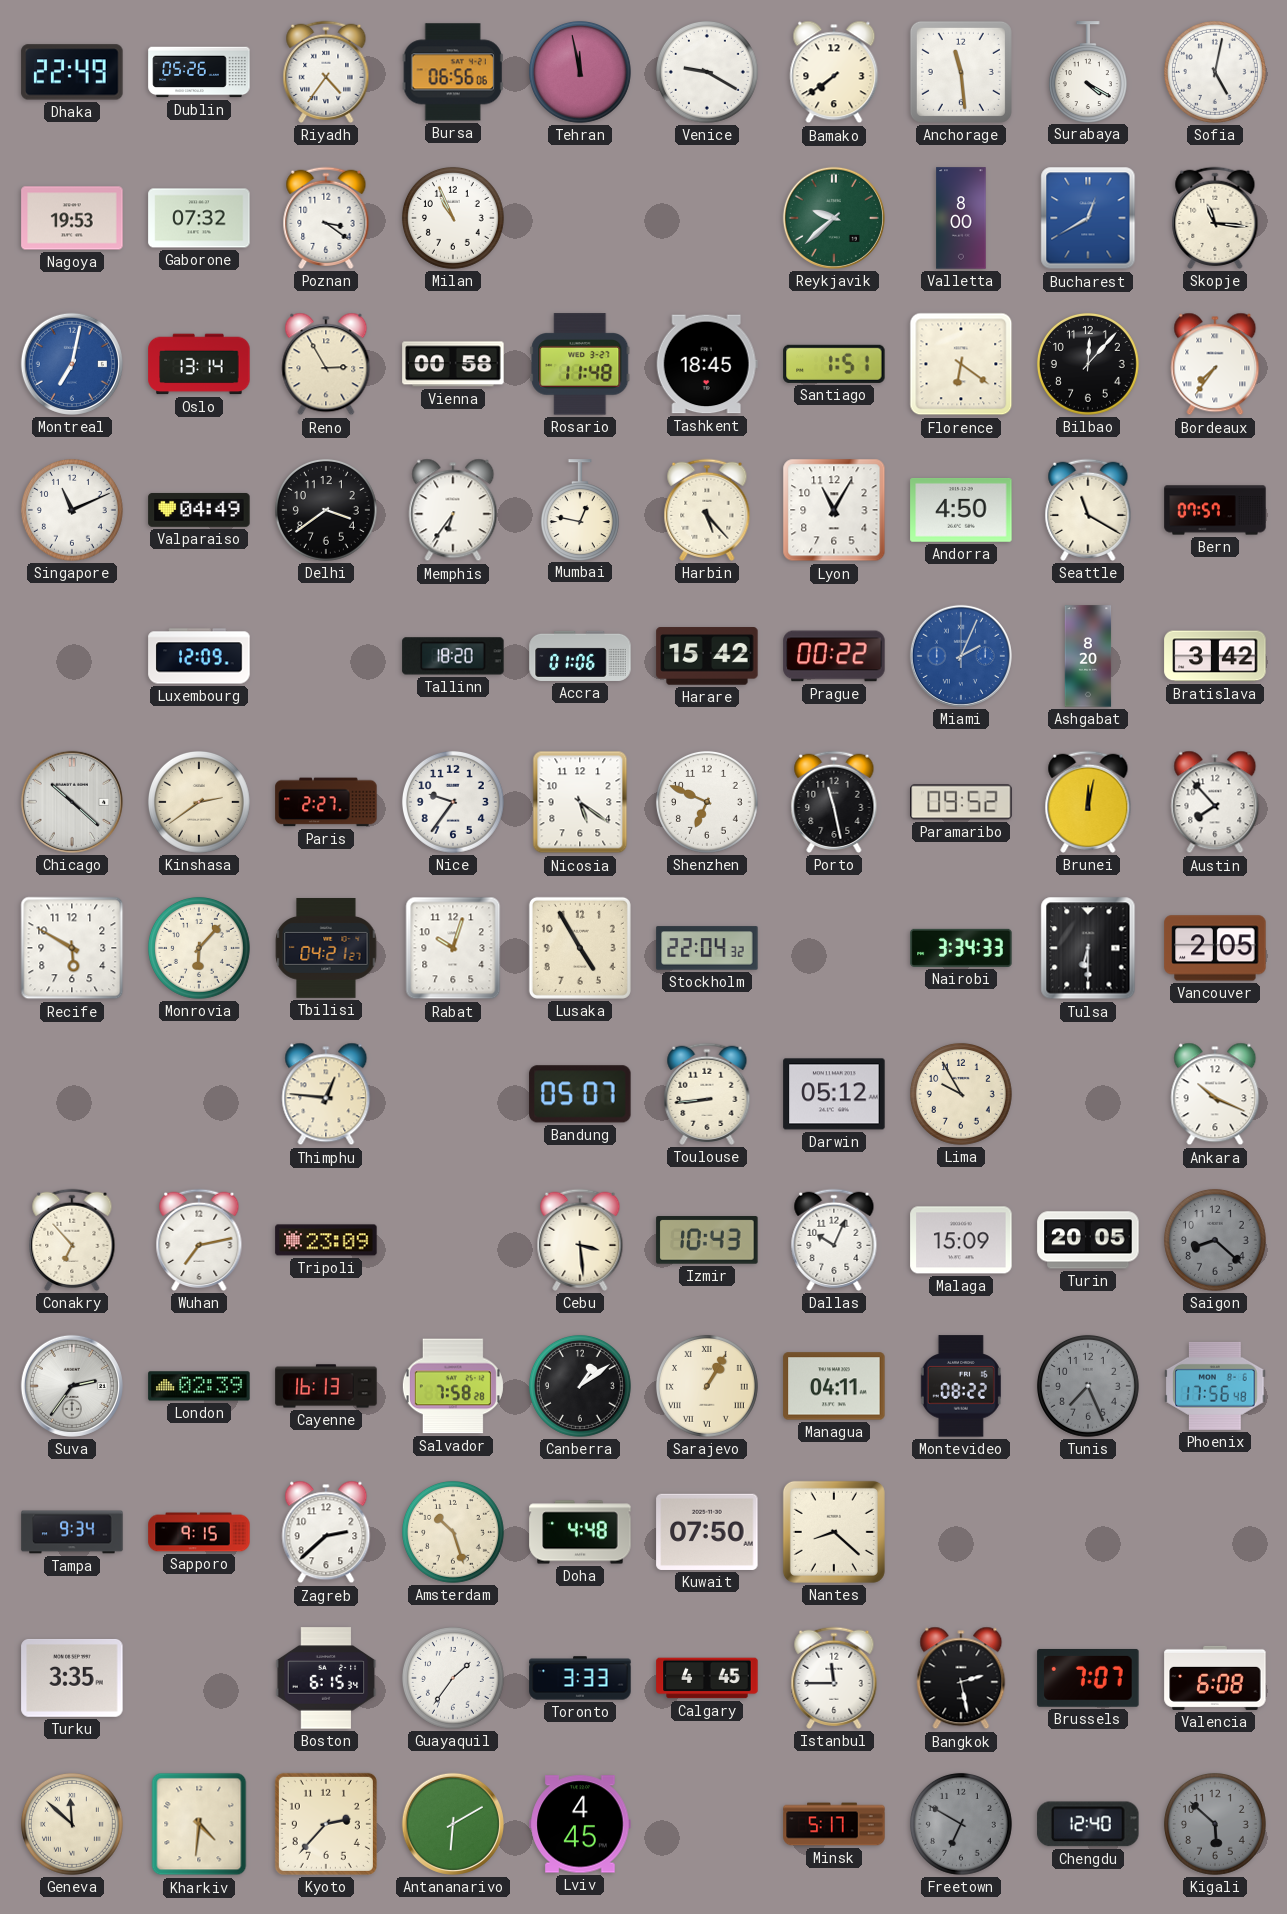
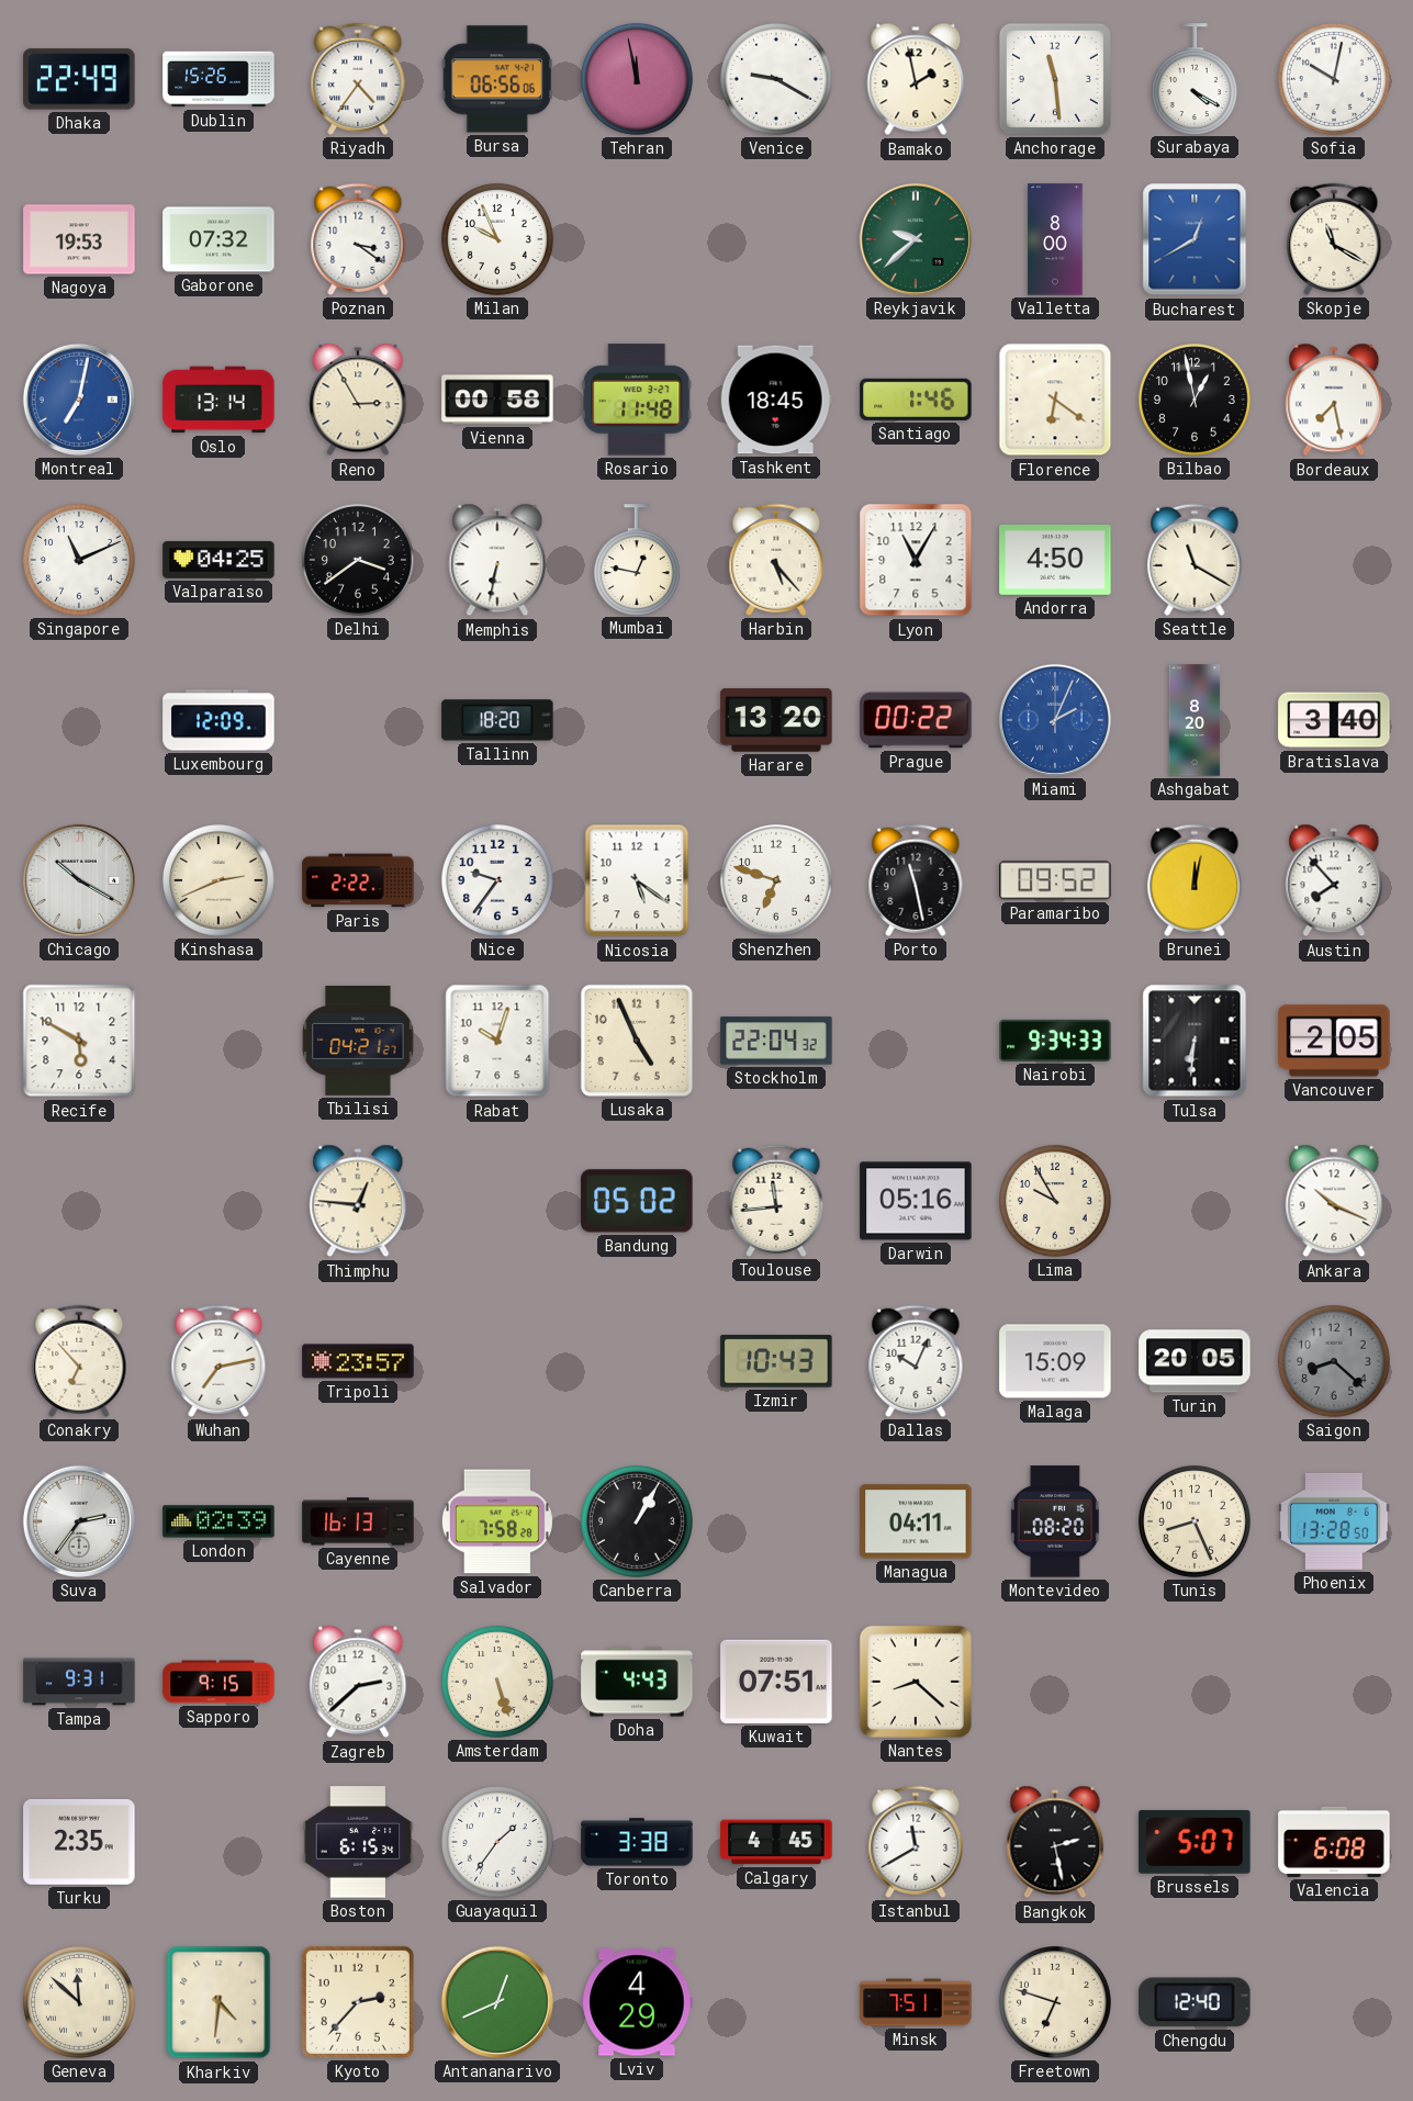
Dublin: 05:26 -> 15:26 (218, 79)
Bamako: 7:39 -> 1:58 (916, 79)
Sofia: 5:02 -> 10:02 (1334, 79)
Milan: 10:56 -> 9:56 (497, 239)
Skopje: 11:16 -> 11:20 (1334, 239)
Santiago: 1:51 -> 1:46 (916, 400)
Bilbao: 12:07 -> 12:58 (1195, 400)
Bordeaux: 7:36 -> 7:28 (1334, 400)
Valparaiso: 04:49 -> 04:25 (218, 560)
Memphis: 6:36 -> 6:32 (497, 560)
Bern: 07:57 -> none (1215, 510)
Accra: 01:06 -> none (580, 656)
Harare: 15:42 -> 13:20 (776, 720)
Bratislava: 3:42 -> 3:40 (1334, 720)
Chicago: 10:22 -> 10:20 (79, 880)
Kinshasa: 2:39 -> 2:41 (218, 880)
Paris: 2:27 -> 2:22 (358, 880)
Shenzhen: 6:49 -> 6:48 (776, 880)
Monrovia: 6:07 -> none (199, 948)
Lusaka: 4:55 -> 4:56 (637, 1041)
Nairobi: 3:34 -> 9:34 (1055, 1041)
Tulsa: 6:30 -> 6:31 (1195, 1041)
Bandung: 05:07 -> 05:02 (637, 1201)
Toulouse: 8:44 -> 11:44 (776, 1201)
Darwin: 05:12 -> 05:16 (916, 1201)
Tripoli: 23:09 -> 23:57 (358, 1361)
Cebu: 3:29 -> none (580, 1240)
Canberra: 1:09 -> 1:05 (637, 1521)
Sarajevo: 1:05 -> none (707, 1386)
Montevideo: 08:22 -> 08:20 (1055, 1521)
Tunis: 7:26 -> 8:26 (1195, 1521)
Tunis dial: grey -> cream (1195, 1521)
Phoenix: 17:56 -> 13:28 (1334, 1521)
Tampa: 9:34 -> 9:31 (79, 1682)
Amsterdam: 10:27 -> 5:27 (497, 1682)
Doha: 4:48 -> 4:43 (637, 1682)
Kuwait: 07:50 -> 07:51 (776, 1682)
Turku: 3:35 -> 2:35 (79, 1842)
Toronto: 3:33 -> 3:38 (637, 1842)
Istanbul: 11:45 -> 11:40 (916, 1842)
Brussels: 7:07 -> 5:07 (1195, 1842)
Antananarivo: 6:10 -> 12:41 (497, 2002)
Lviv: 4:45 -> 4:29 (637, 2002)
Minsk: 5:17 -> 7:51 (916, 2002)
Freetown: 6:50 -> 6:48 (1055, 2002)
Freetown dial: grey -> cream (1055, 2002)
Kigali: 5:52 -> none (1215, 1824)
